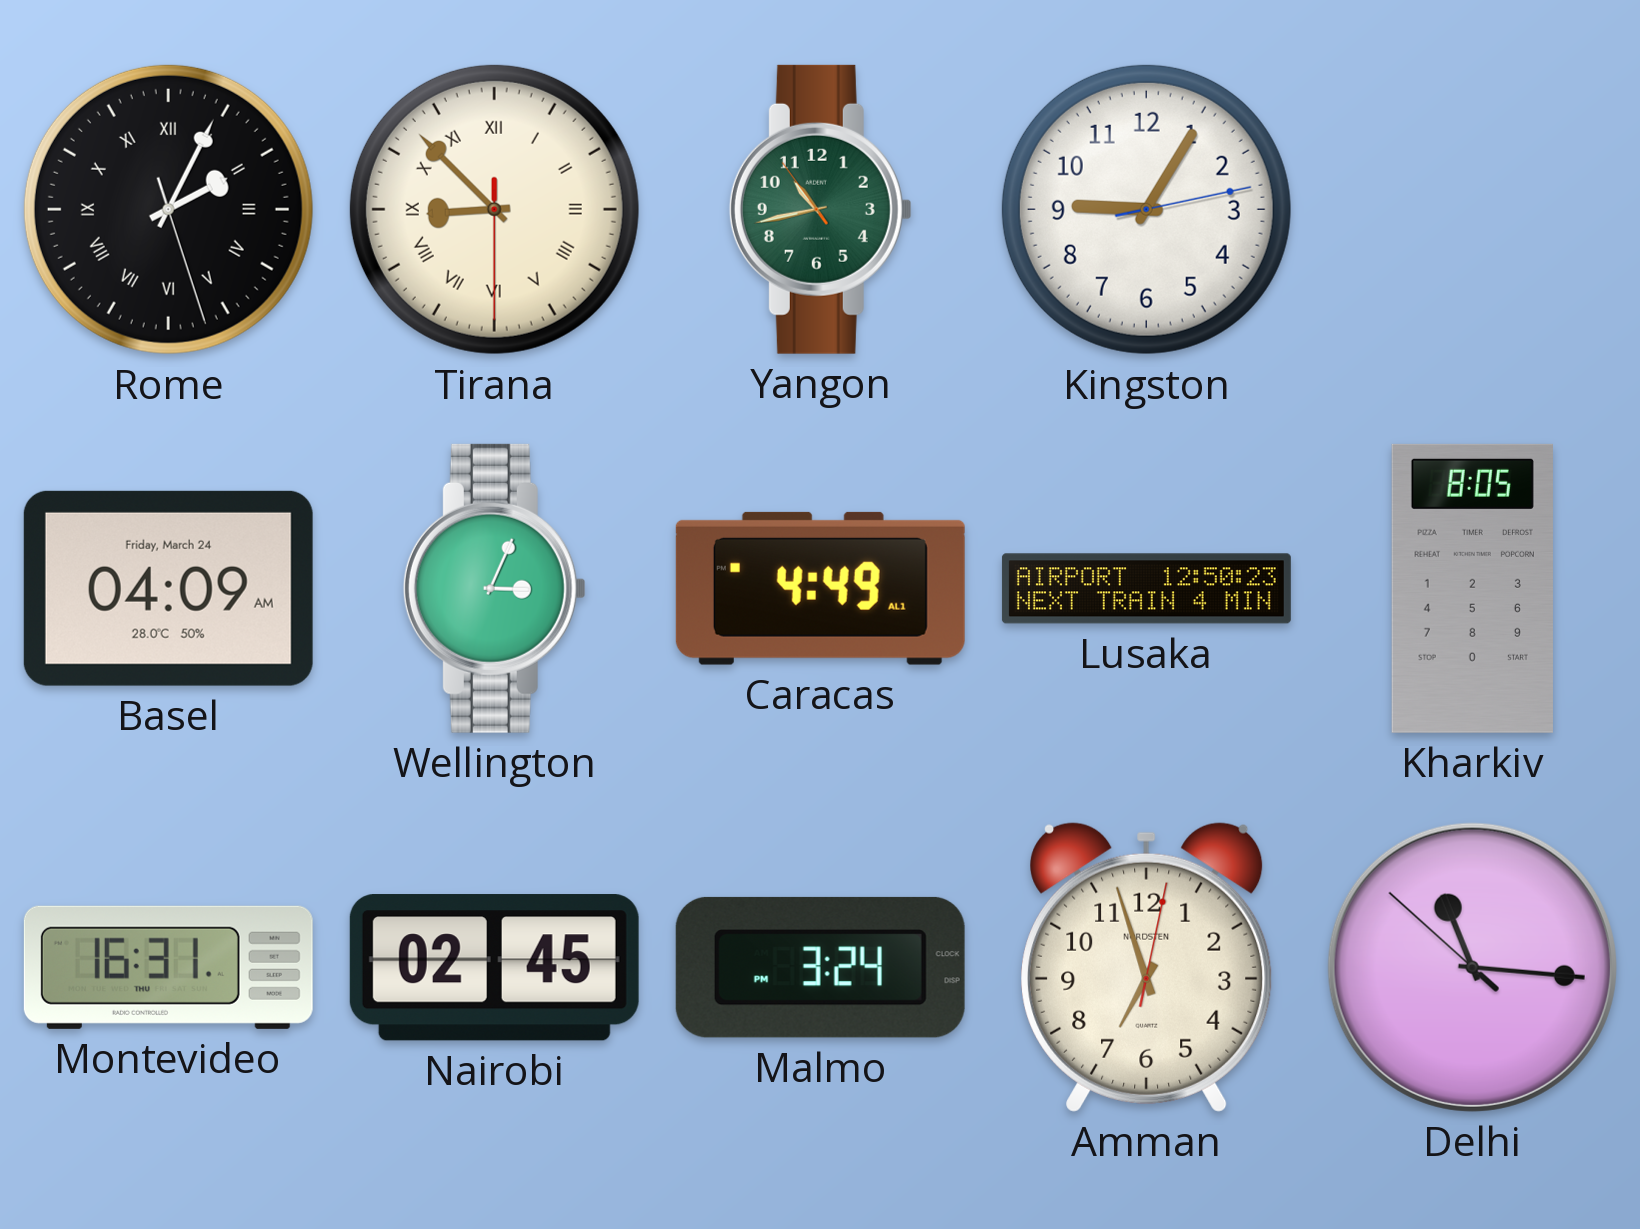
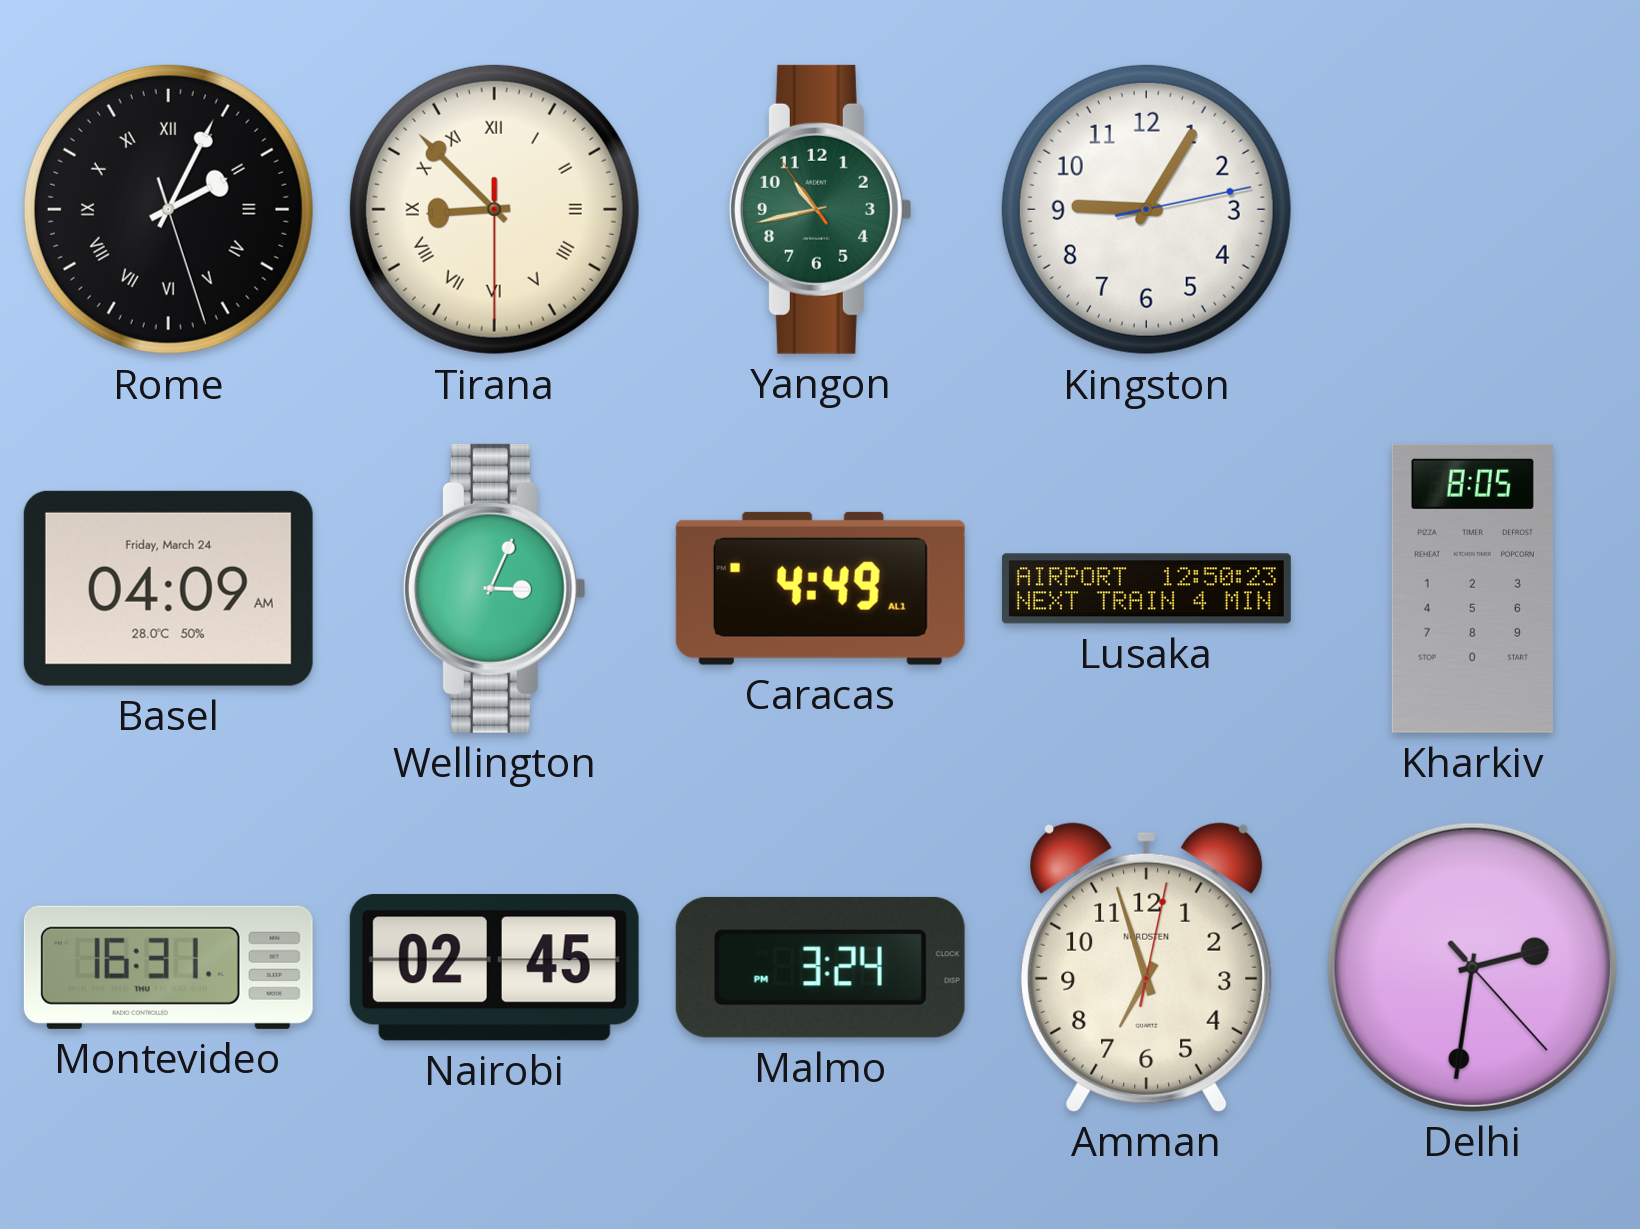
Delhi: 11:15 -> 2:31 (1472, 967)
